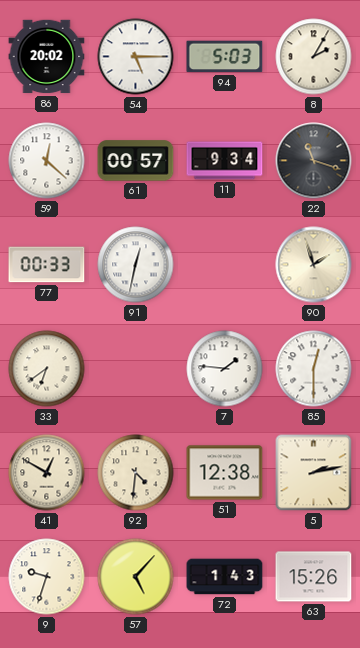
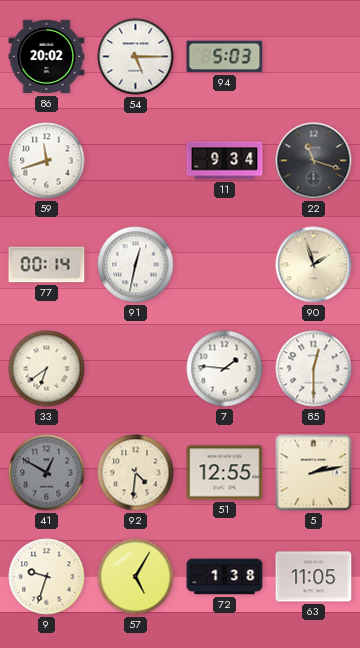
8: 2:05 -> none (314, 57)
59: 12:22 -> 11:42 (47, 161)
61: 00:57 -> none (136, 161)
77: 00:33 -> 00:14 (47, 265)
41 dial: cream -> grey (47, 473)
51: 12:38 -> 12:55 (225, 473)
57: 5:07 -> 5:05 (136, 577)
72: 1:43 -> 1:38 (225, 577)
63: 15:26 -> 11:05 (314, 577)
